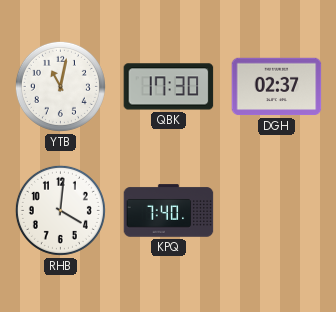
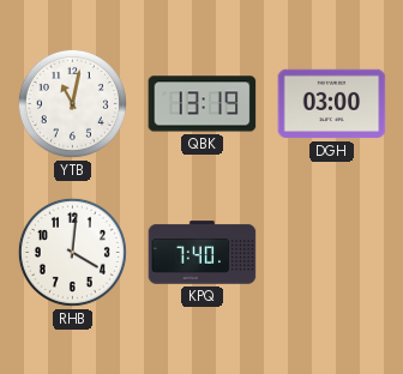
QBK: 17:30 -> 13:19 (203, 104)
DGH: 02:37 -> 03:00 (332, 104)
